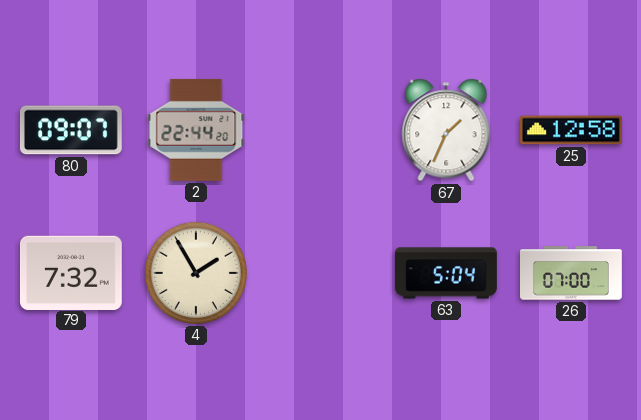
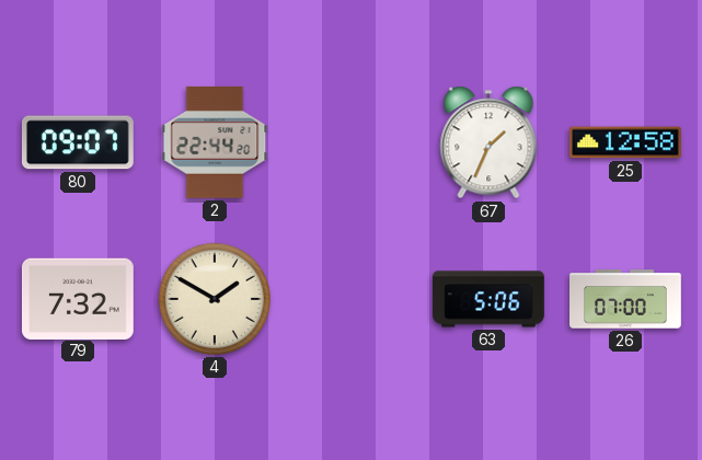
4: 1:55 -> 1:50 (215, 299)
63: 5:04 -> 5:06 (488, 299)
